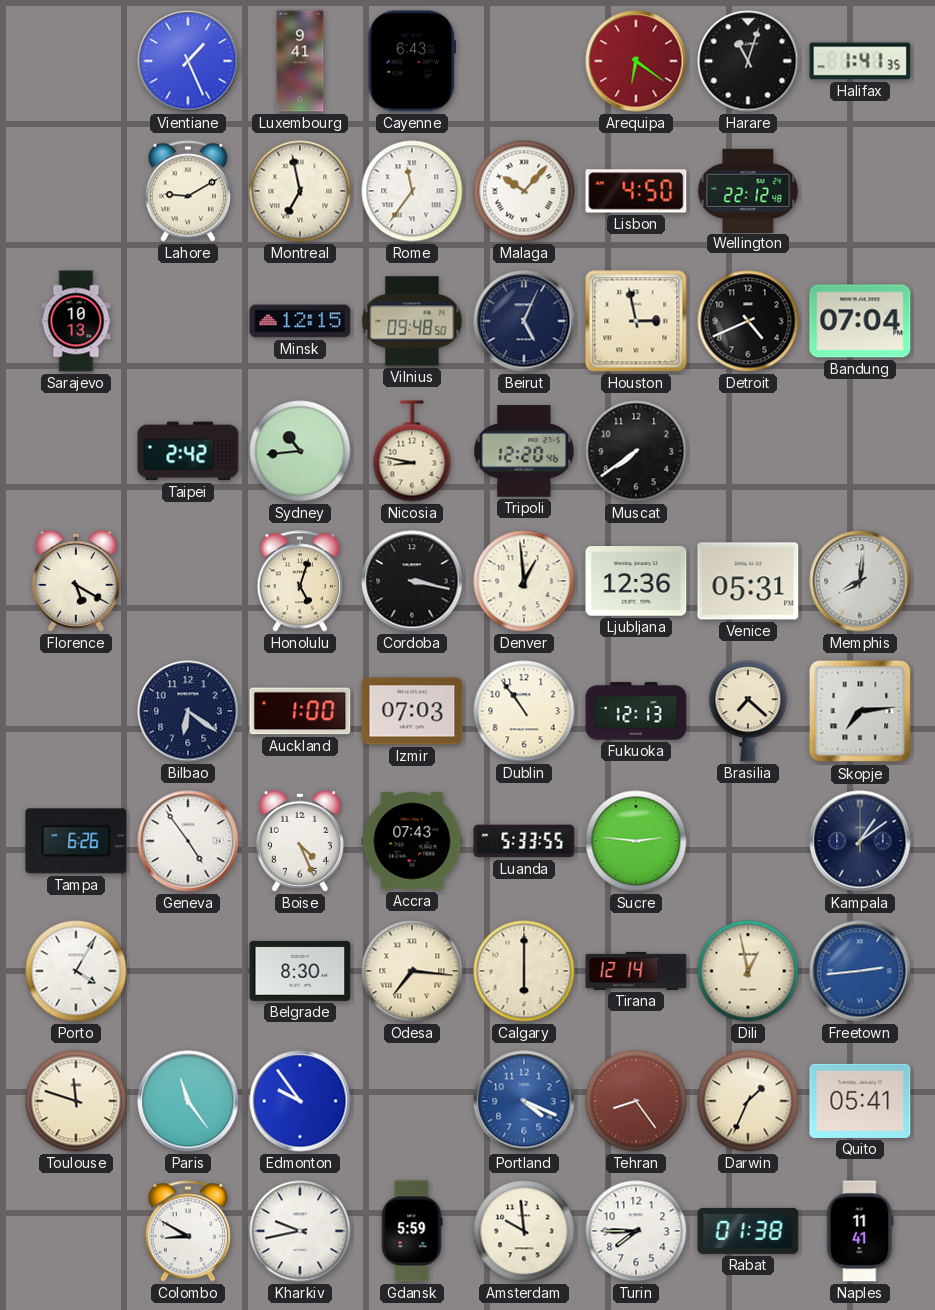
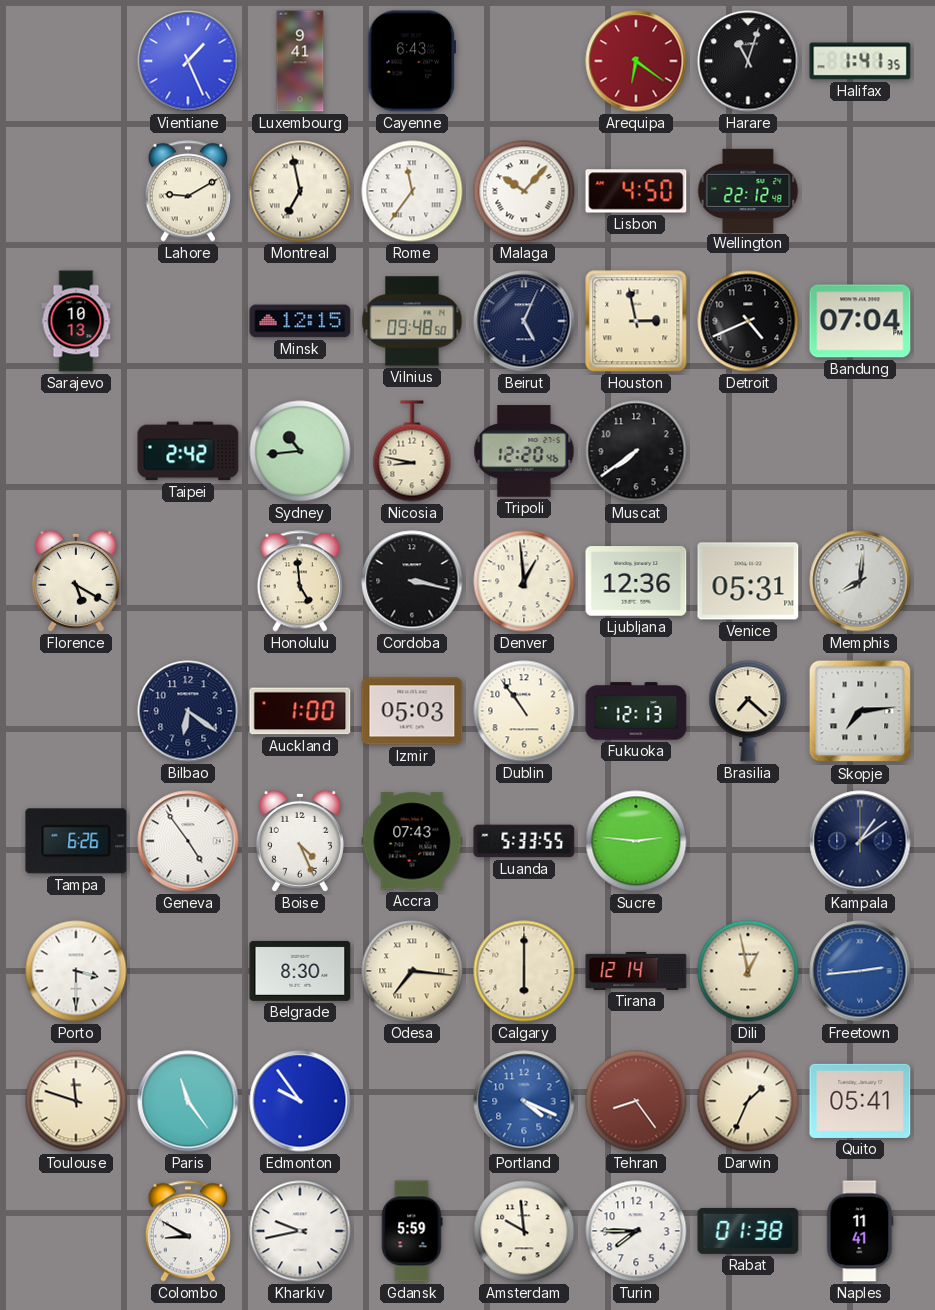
Honolulu: 5:03 -> 4:59 (299, 581)
Izmir: 07:03 -> 05:03 (412, 711)
Porto: 4:05 -> 3:30 (76, 971)
